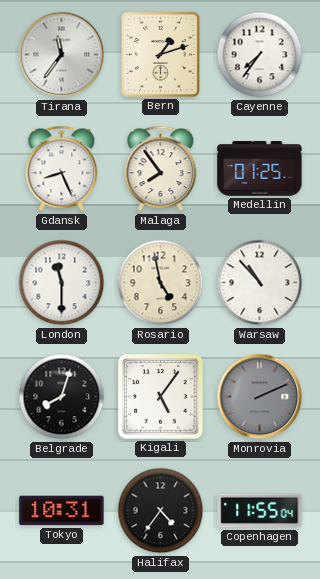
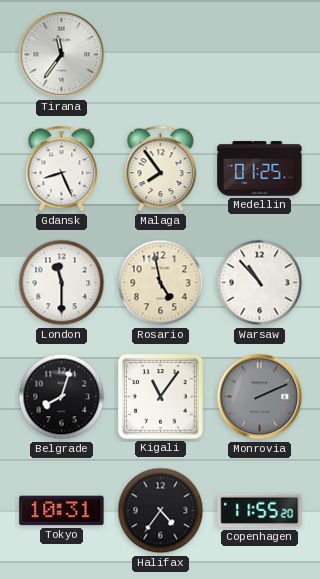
Bern: 1:12 -> none (160, 54)
Cayenne: 7:36 -> none (260, 55)
Kigali: 5:06 -> 11:06 (161, 397)
Copenhagen: 11:55:04 -> 11:55:20 (260, 511)
